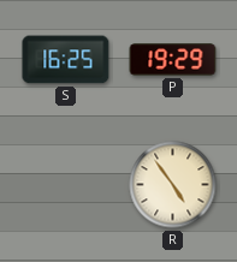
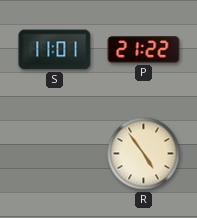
S: 16:25 -> 11:01 (55, 50)
P: 19:29 -> 21:22 (144, 50)
